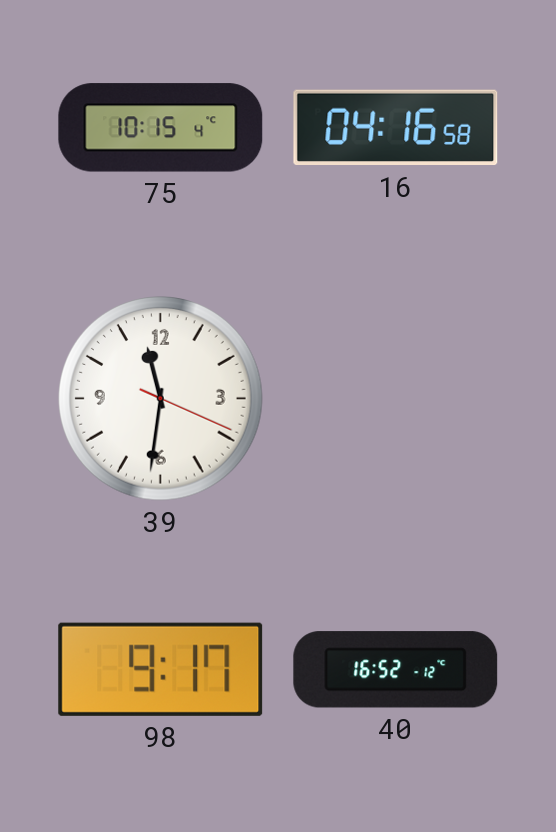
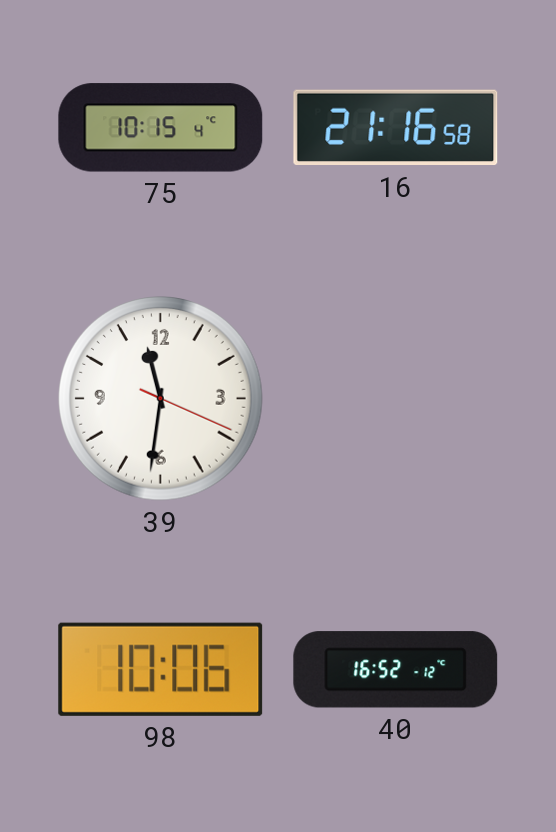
16: 04:16 -> 21:16 (396, 128)
98: 9:17 -> 10:06 (161, 669)
